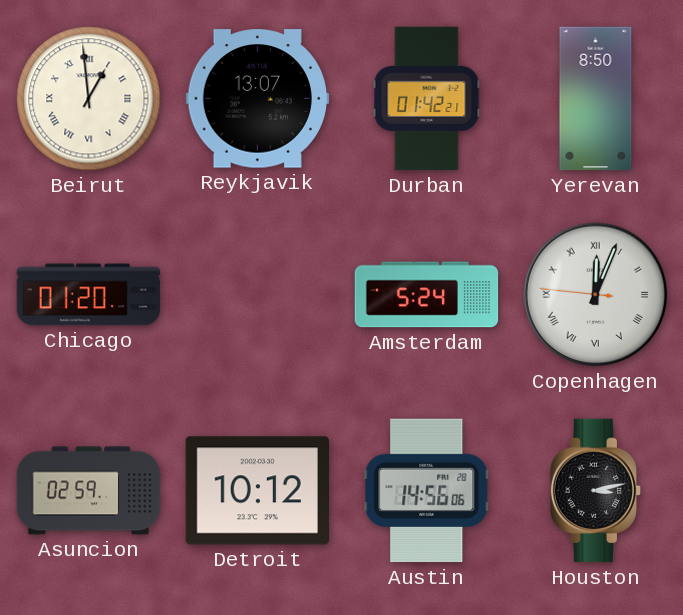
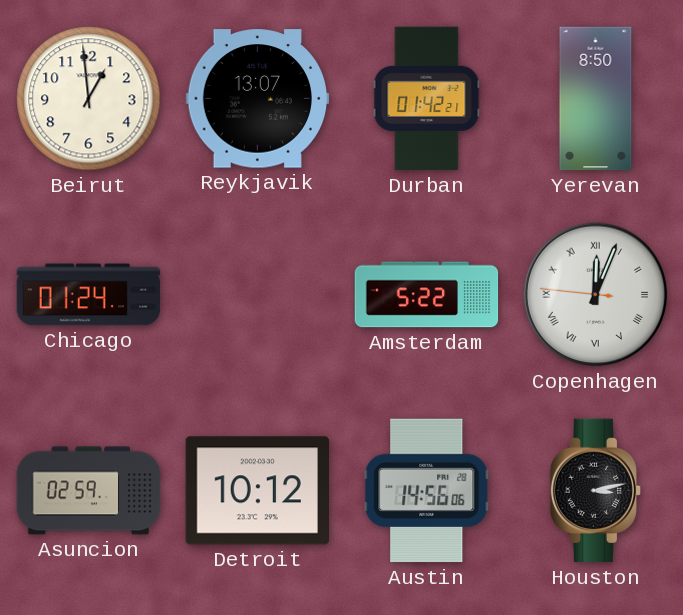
Beirut numerals: Roman -> Arabic (89, 99)
Chicago: 01:20 -> 01:24 (89, 295)
Amsterdam: 5:24 -> 5:22 (427, 295)
